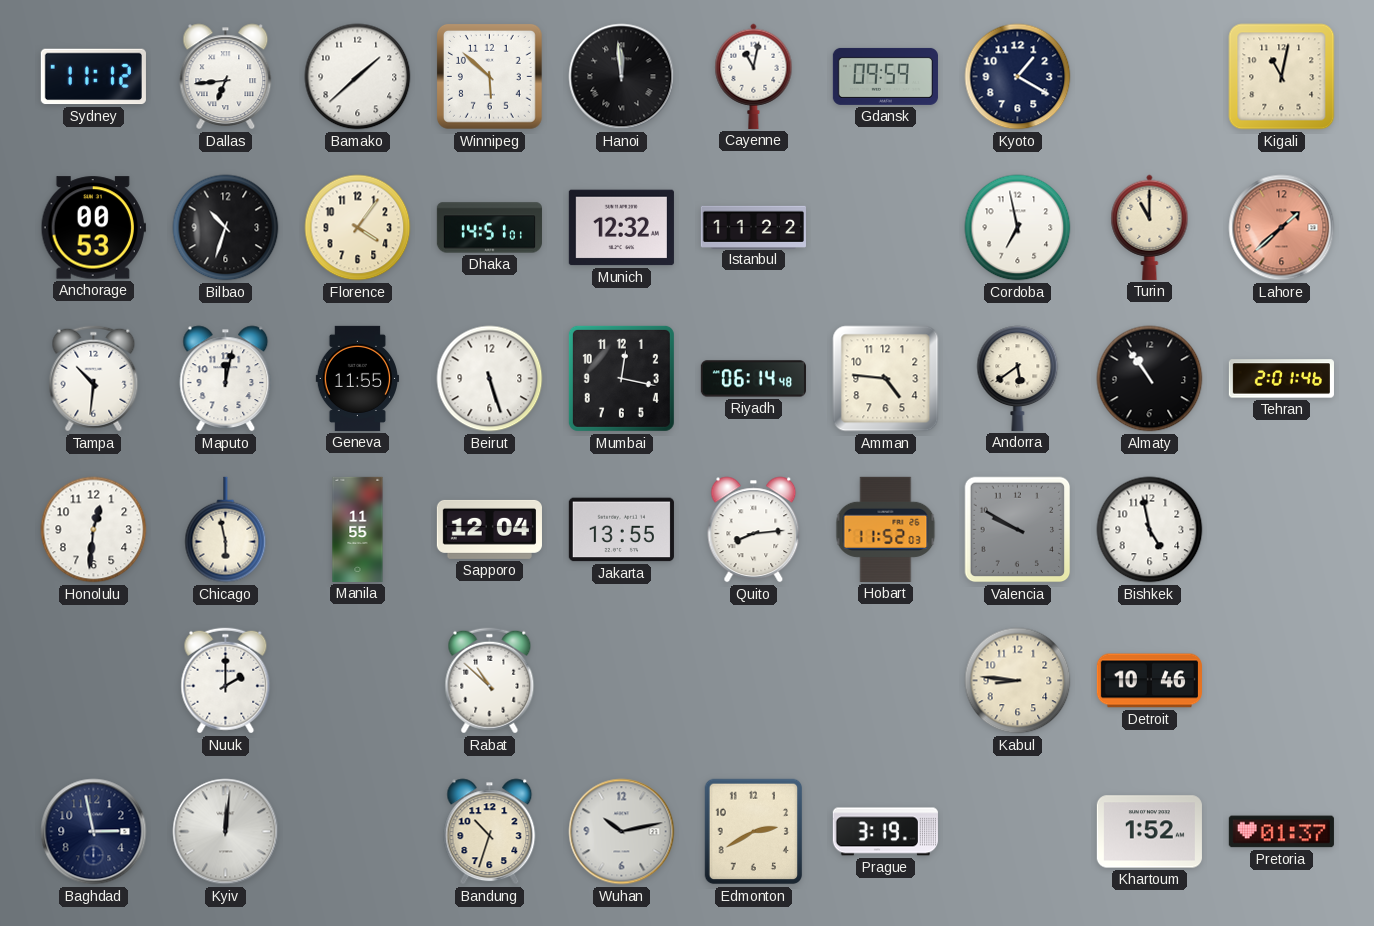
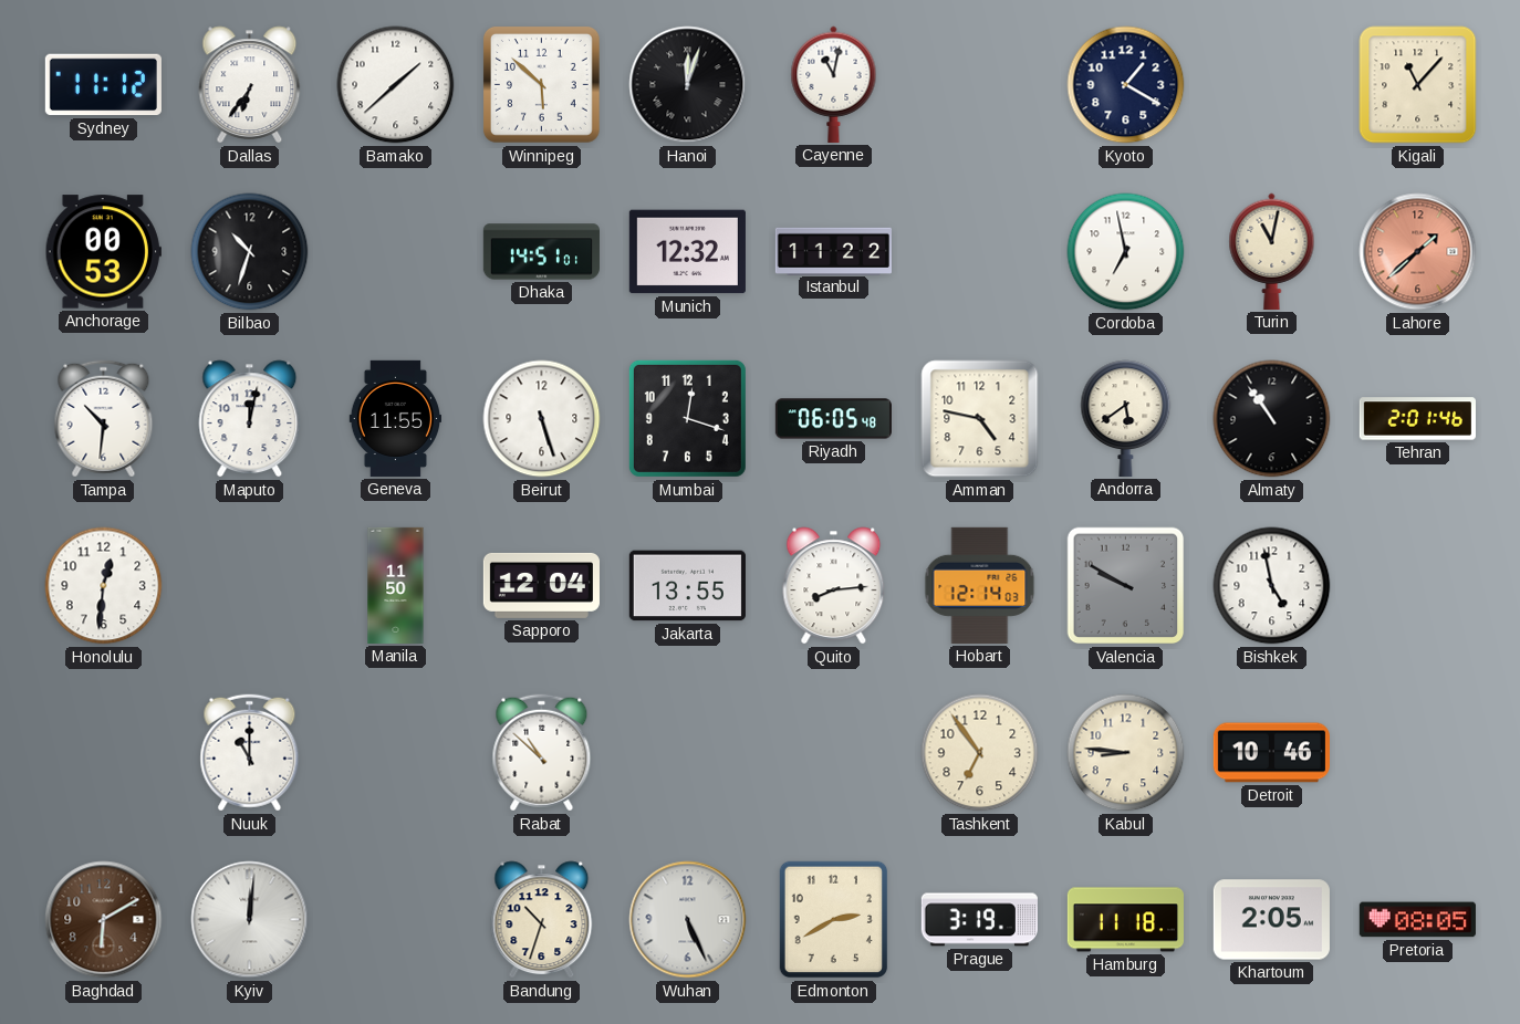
Dallas: 6:44 -> 6:36 (250, 85)
Hanoi: 11:59 -> 12:03 (688, 85)
Gdansk: 09:59 -> none (885, 76)
Kigali: 11:02 -> 11:07 (1418, 85)
Florence: 4:06 -> none (358, 228)
Turin: 11:00 -> 11:02 (1272, 251)
Mumbai: 12:17 -> 12:18 (687, 418)
Riyadh: 06:14 -> 06:05 (833, 419)
Amman: 4:46 -> 4:47 (980, 419)
Chicago: 5:58 -> none (226, 530)
Manila: 11:55 -> 11:50 (396, 585)
Hobart: 11:52 -> 12:14 (980, 585)
Nuuk: 2:00 -> 11:00 (250, 753)
Tashkent: none -> 6:54 (980, 753)
Baghdad: 2:58 -> 6:10 (104, 920)
Baghdad dial: navy -> brown (104, 920)
Wuhan: 10:13 -> 5:26 (688, 920)
Hamburg: none -> 11:18 (1125, 920)
Khartoum: 1:52 -> 2:05 (1271, 920)
Pretoria: 01:37 -> 08:05 (1417, 920)
